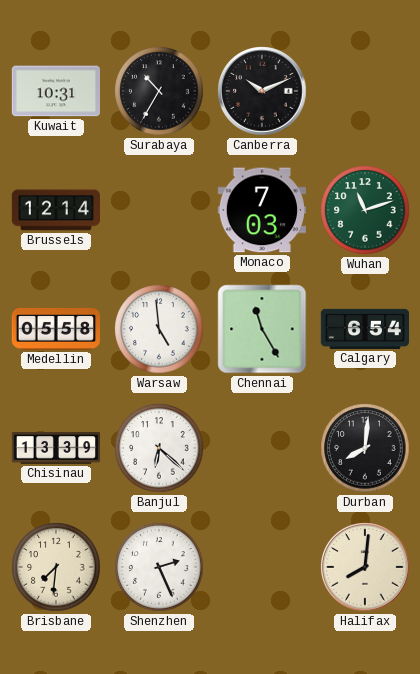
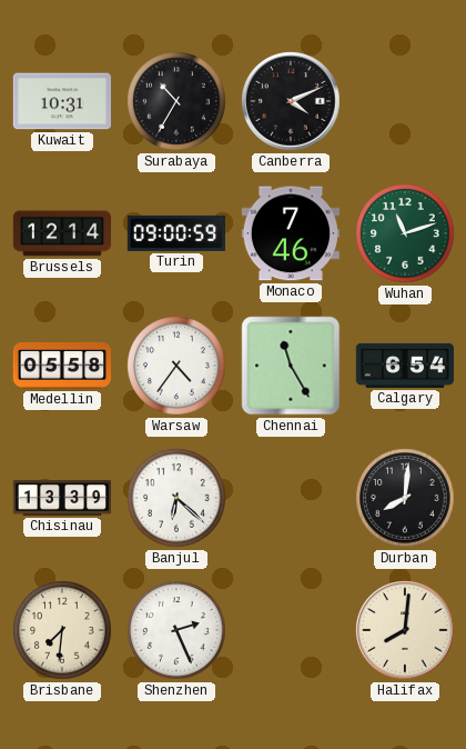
Canberra: 10:11 -> 4:11 (291, 101)
Turin: none -> 09:00 (175, 233)
Monaco: 7:03 -> 7:46 (290, 233)
Warsaw: 4:59 -> 4:36 (176, 366)
